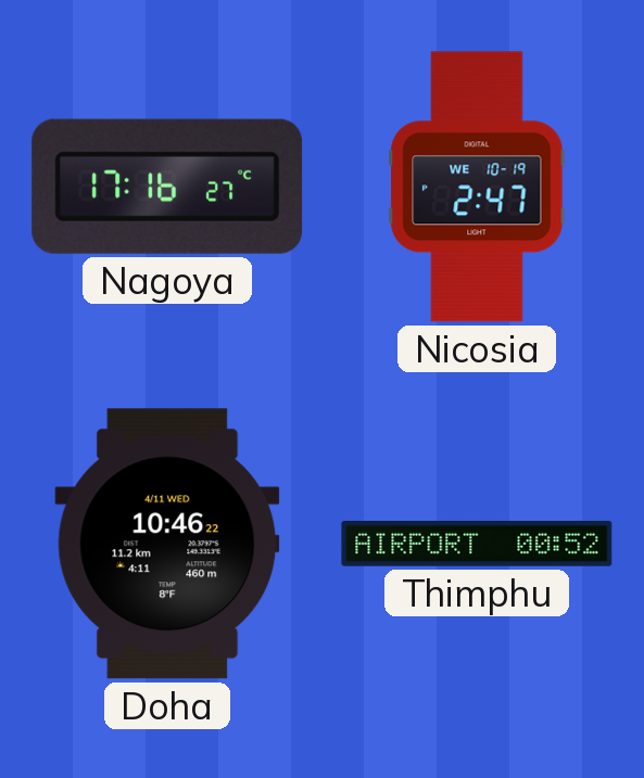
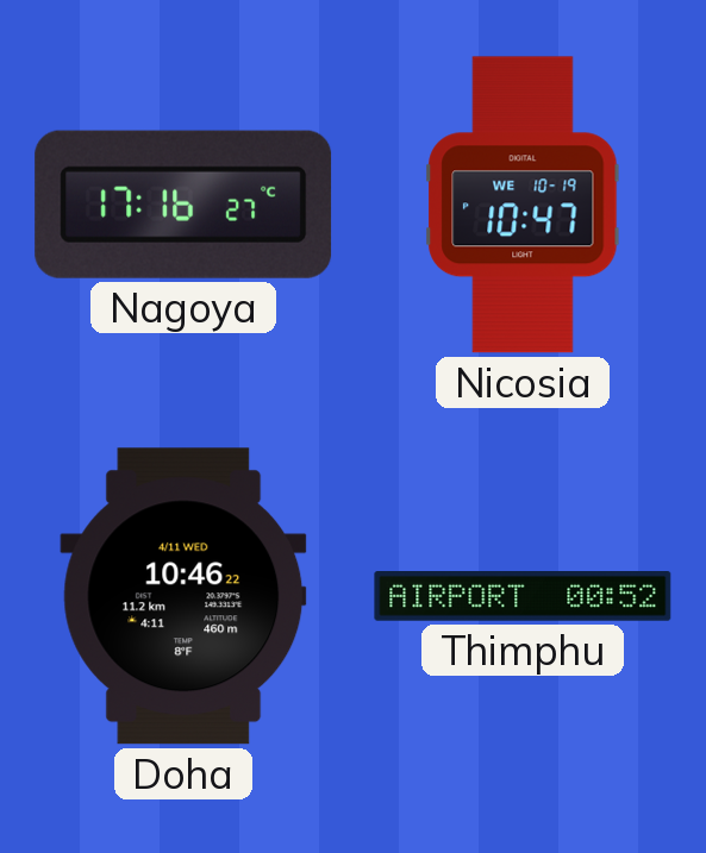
Nicosia: 2:47 -> 10:47 (523, 205)
